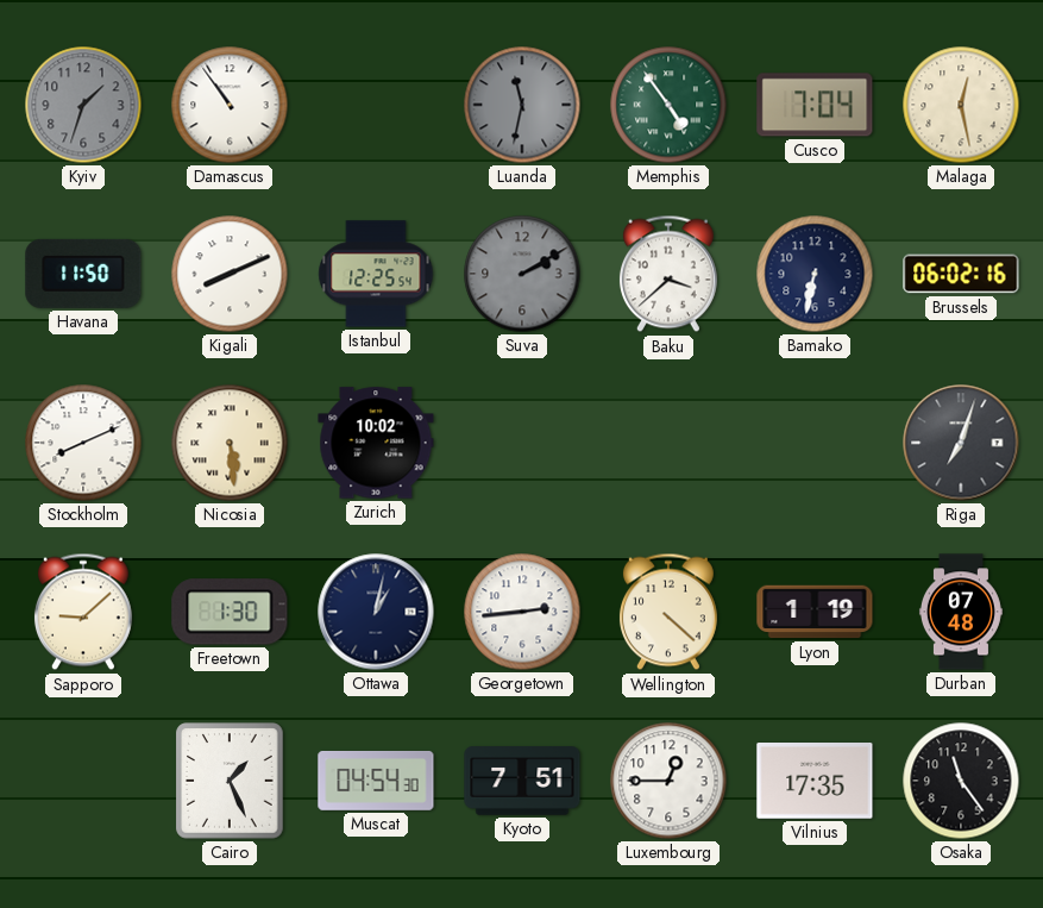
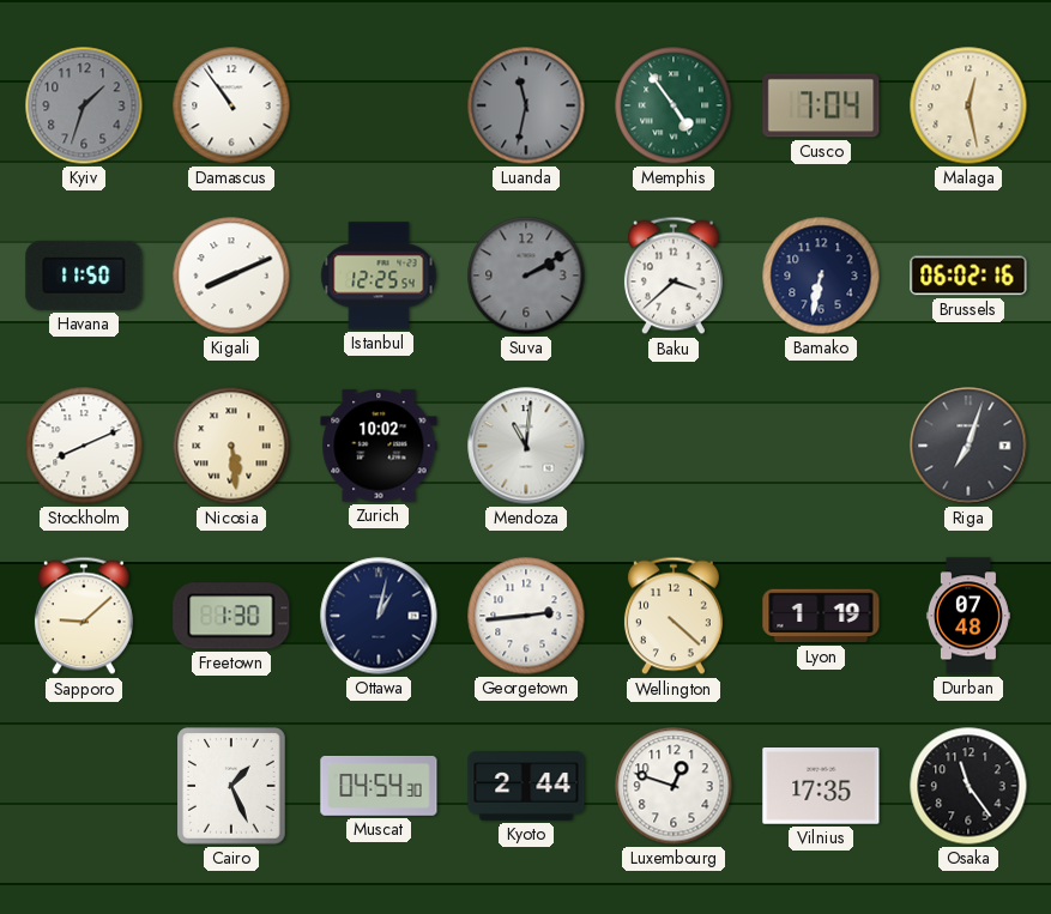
Mendoza: none -> 11:01 (526, 446)
Kyoto: 7:51 -> 2:44 (526, 786)
Luxembourg: 12:45 -> 12:48 (674, 786)
